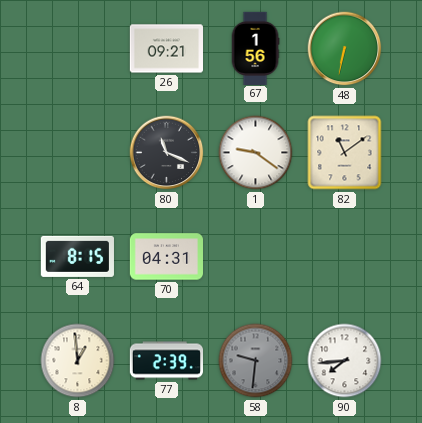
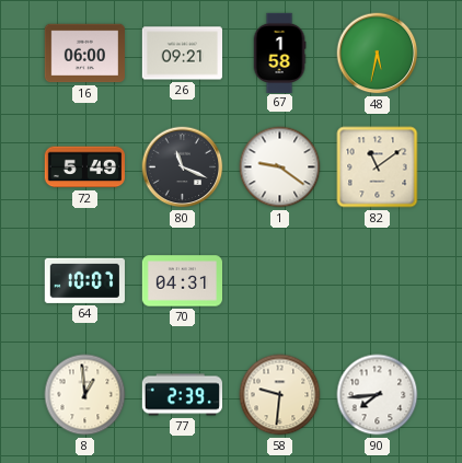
16: none -> 06:00 (84, 54)
67: 1:56 -> 1:58 (279, 53)
48: 6:32 -> 5:32 (378, 54)
72: none -> 5:49 (84, 167)
64: 8:15 -> 10:07 (84, 280)
58 dial: grey -> cream (280, 395)
